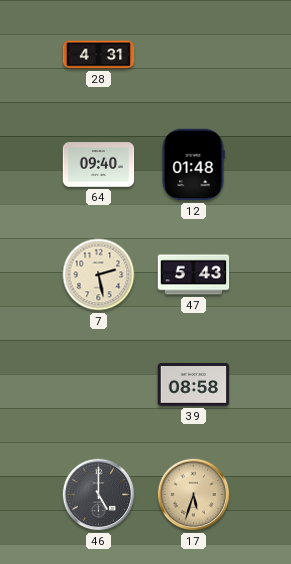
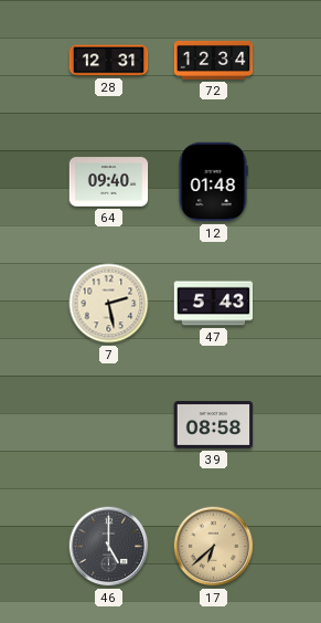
28: 4:31 -> 12:31 (109, 61)
72: none -> 12:34 (214, 60)
17: 5:33 -> 6:38 (214, 547)
